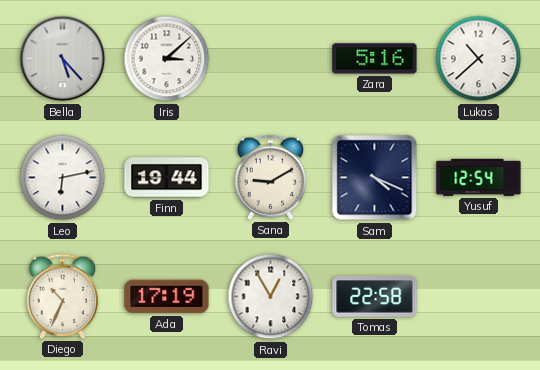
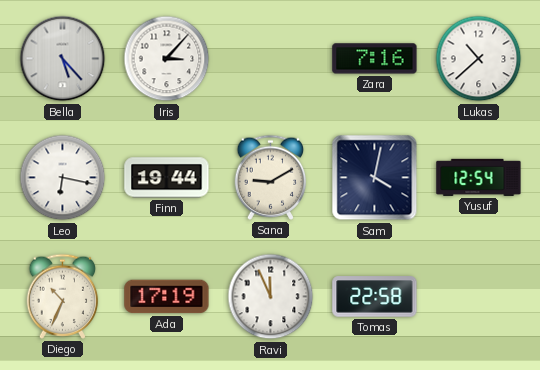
Iris: 3:08 -> 3:07 (167, 59)
Zara: 5:16 -> 7:16 (375, 59)
Leo: 6:13 -> 6:17 (63, 178)
Sam: 4:19 -> 4:02 (375, 178)
Ravi: 12:55 -> 11:56 (271, 297)
